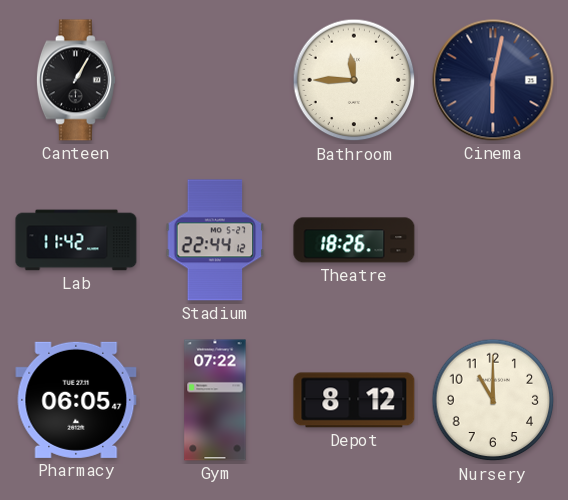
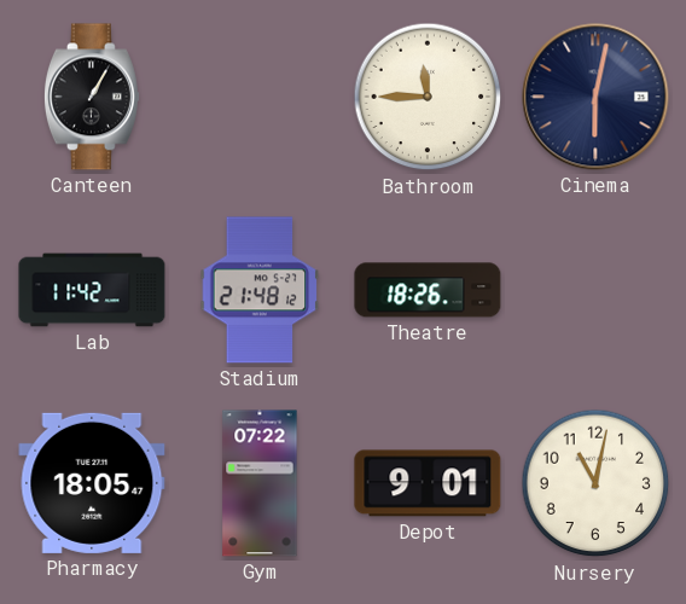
Stadium: 22:44 -> 21:48 (260, 290)
Pharmacy: 06:05 -> 18:05 (92, 483)
Depot: 8:12 -> 9:01 (428, 483)
Nursery: 11:00 -> 11:02 (595, 483)
